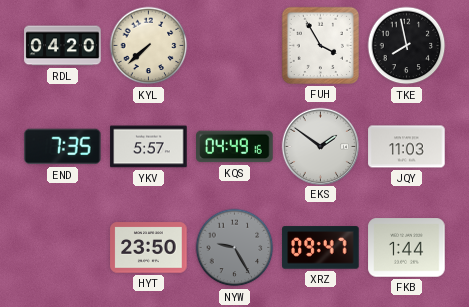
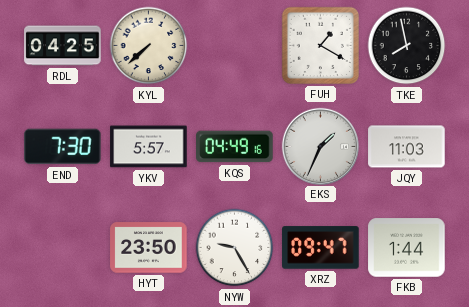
RDL: 04:20 -> 04:25 (63, 46)
FUH: 3:55 -> 1:20 (320, 45)
END: 7:35 -> 7:30 (63, 147)
EKS: 1:51 -> 1:34 (320, 146)
NYW dial: grey -> white (235, 248)
